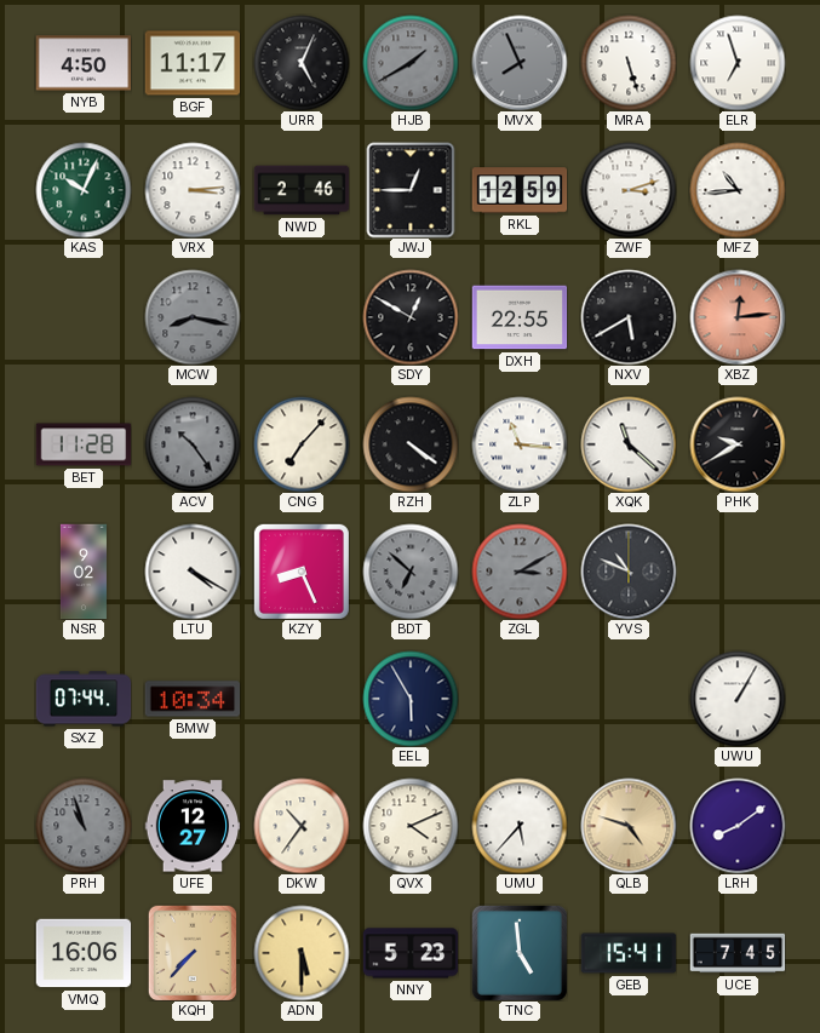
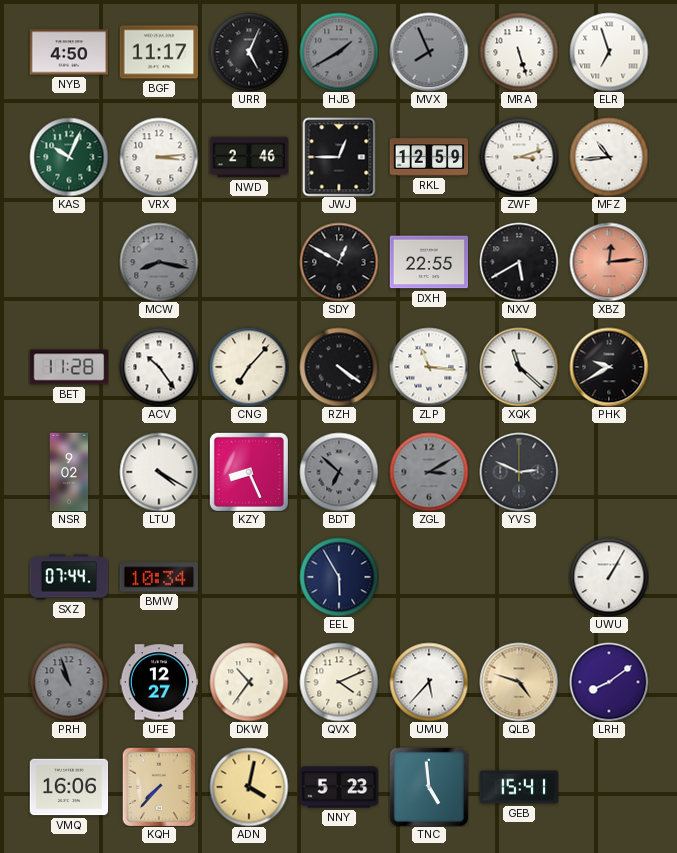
ACV dial: grey -> white (159, 367)
YVS: 10:49 -> 2:49 (519, 472)
ADN: 5:30 -> 4:02 (249, 787)
UCE: 7:45 -> none (738, 953)
